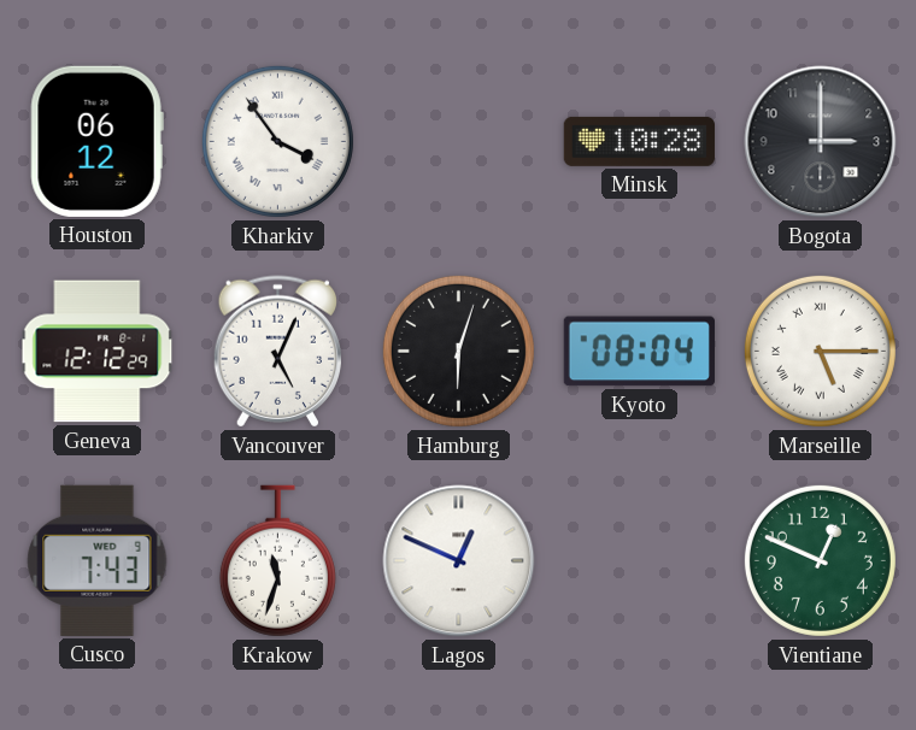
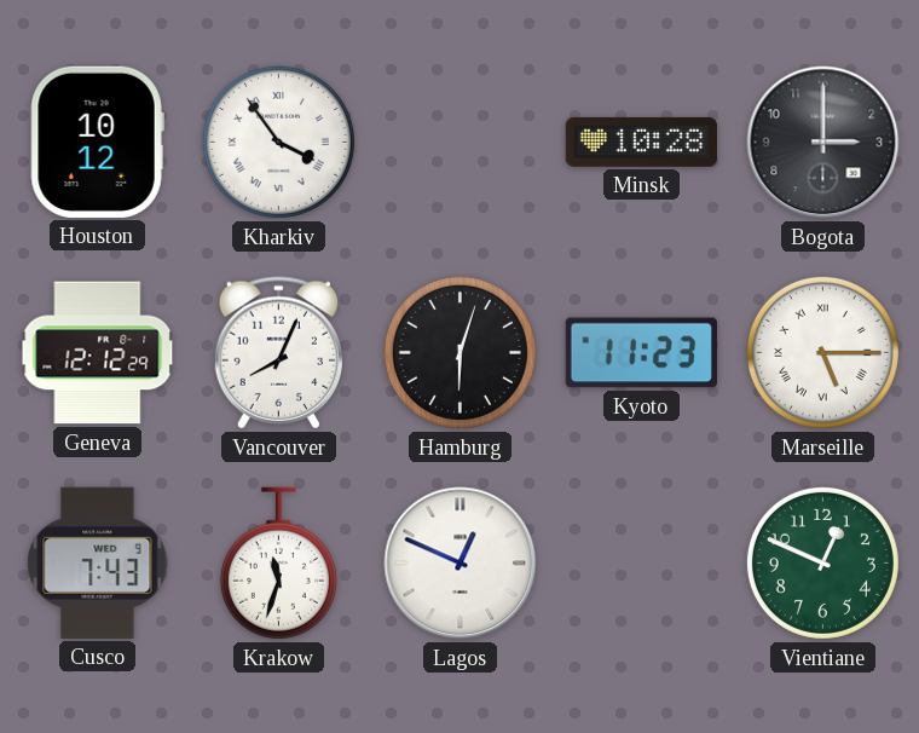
Houston: 06:12 -> 10:12 (97, 142)
Vancouver: 5:04 -> 8:04 (278, 353)
Kyoto: 08:04 -> 11:23 (641, 353)
